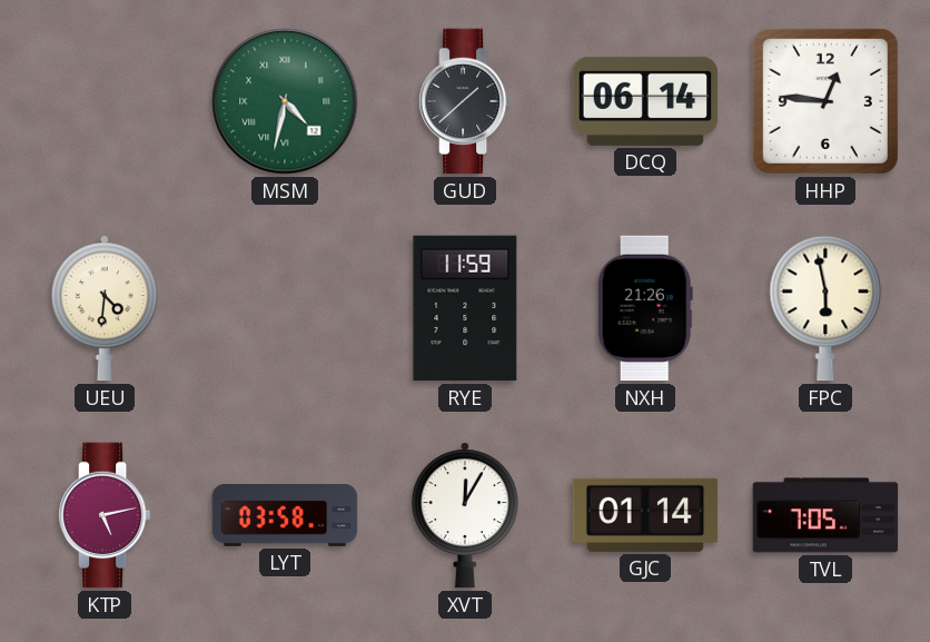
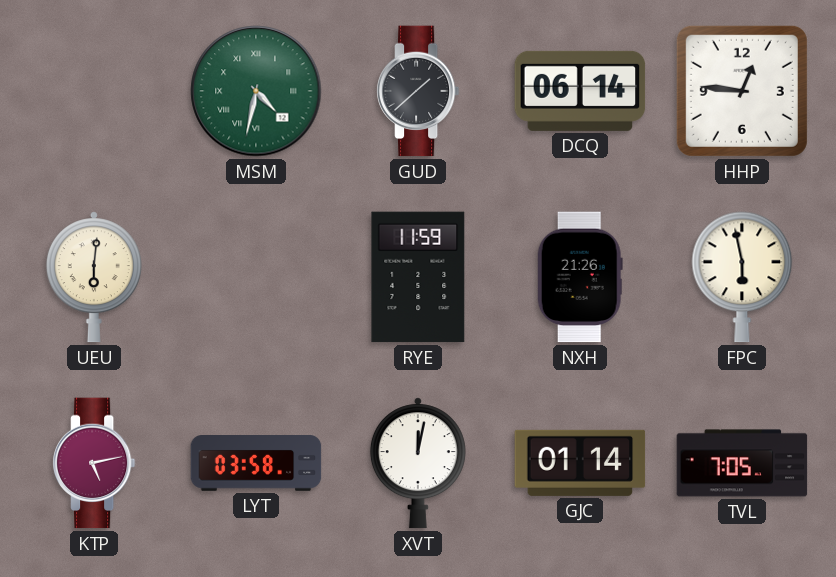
UEU: 4:31 -> 6:01 (94, 277)
XVT: 12:05 -> 12:02 (418, 463)
